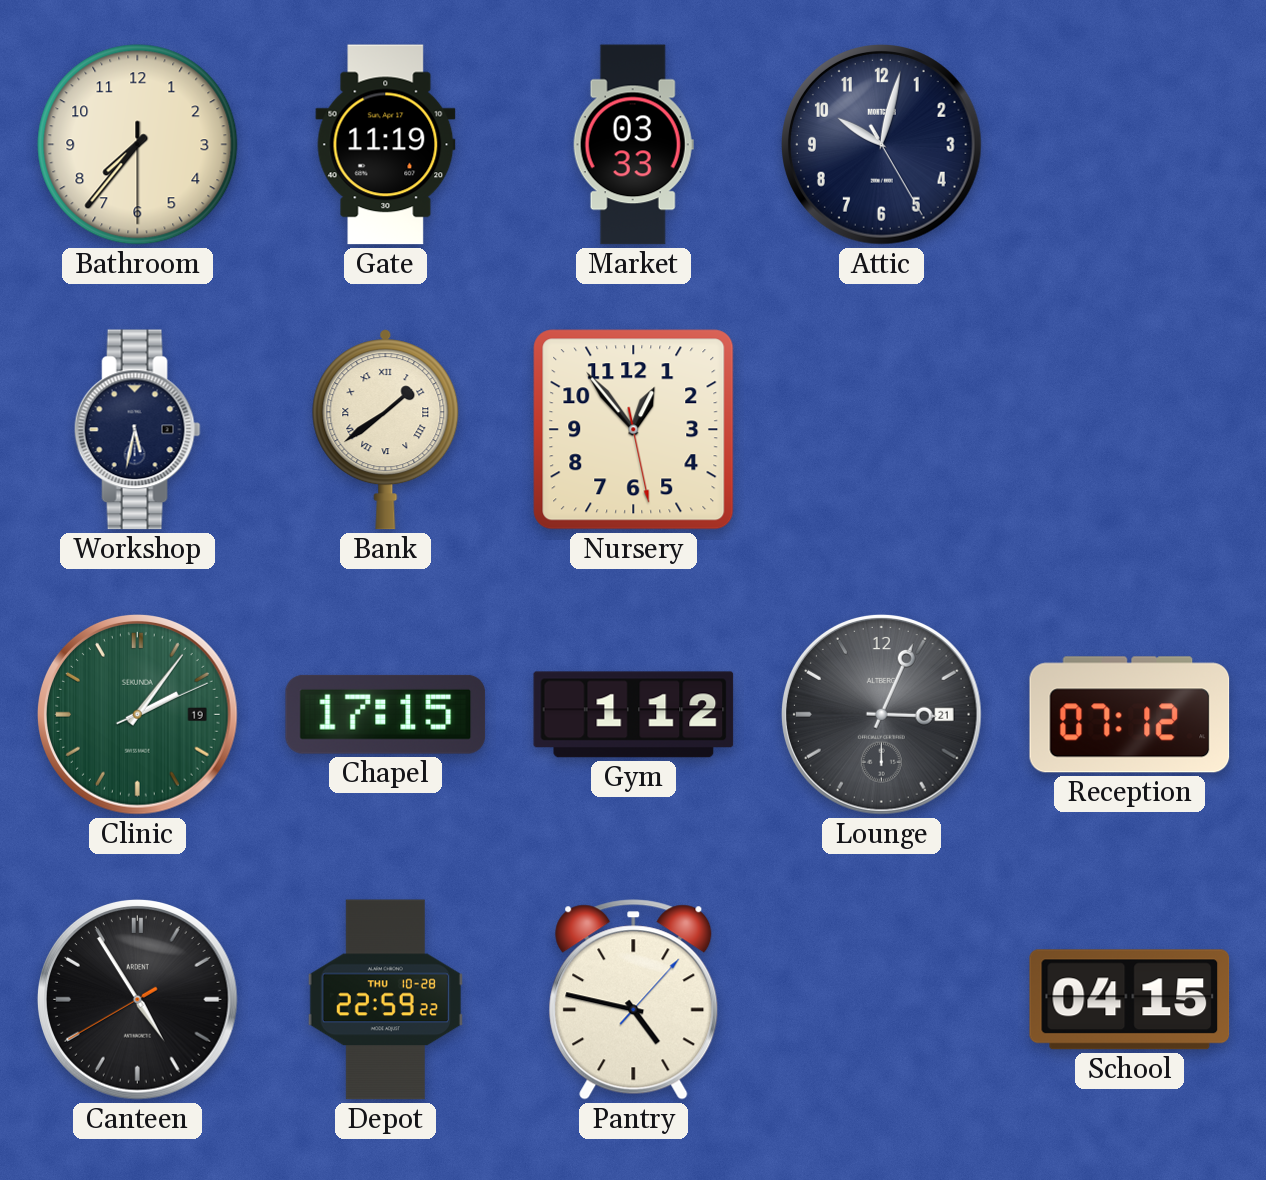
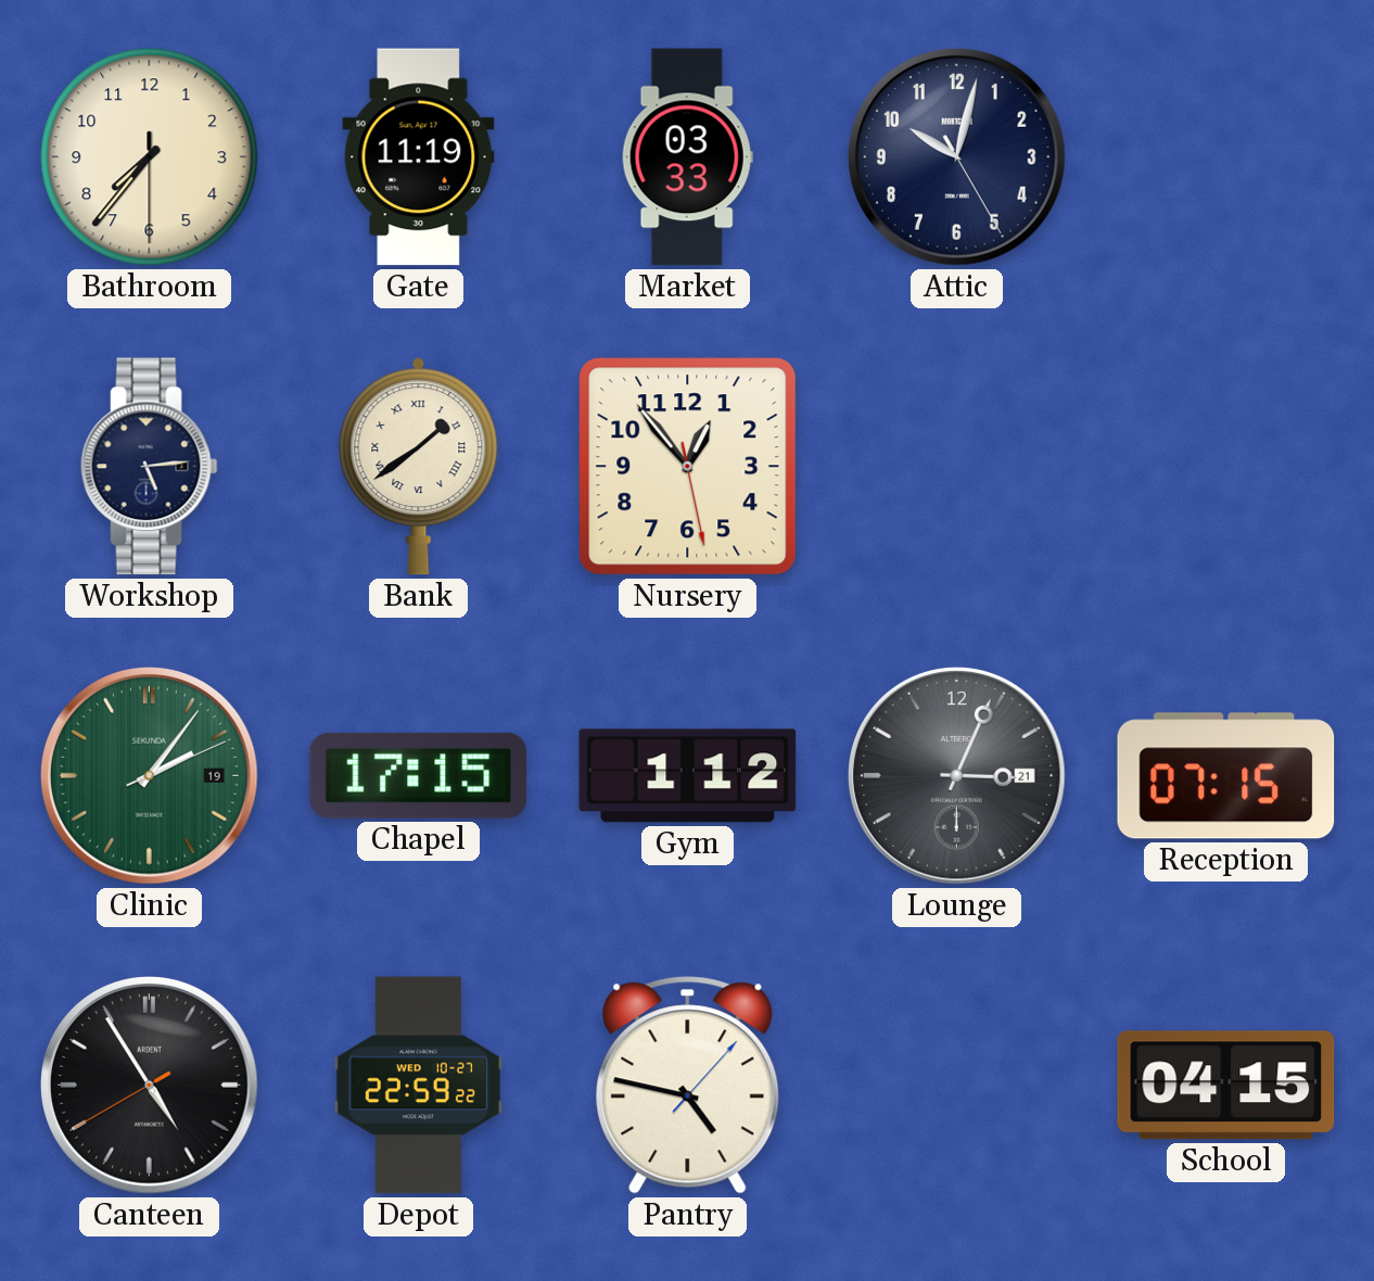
Workshop: 5:32 -> 5:14 (149, 467)
Reception: 07:12 -> 07:15 (1226, 776)
Depot date: THU 10-28 -> WED 10-27 (418, 1086)
